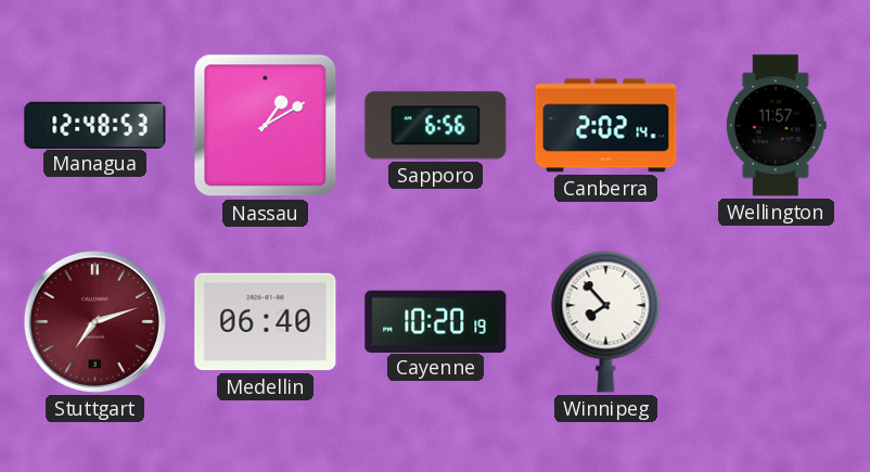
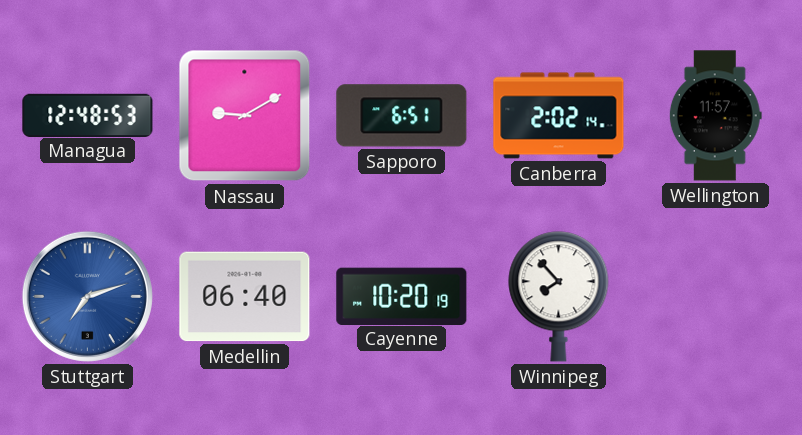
Nassau: 1:10 -> 9:10 (245, 116)
Sapporo: 6:56 -> 6:51 (402, 116)
Stuttgart dial: burgundy -> blue (87, 296)
